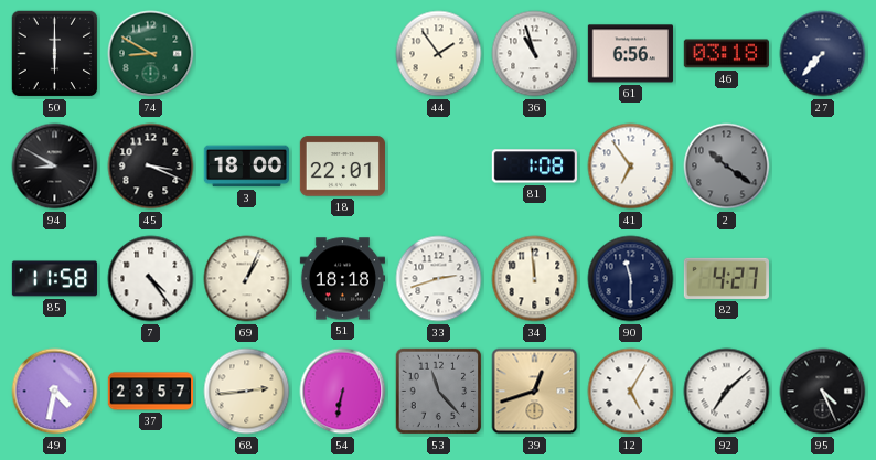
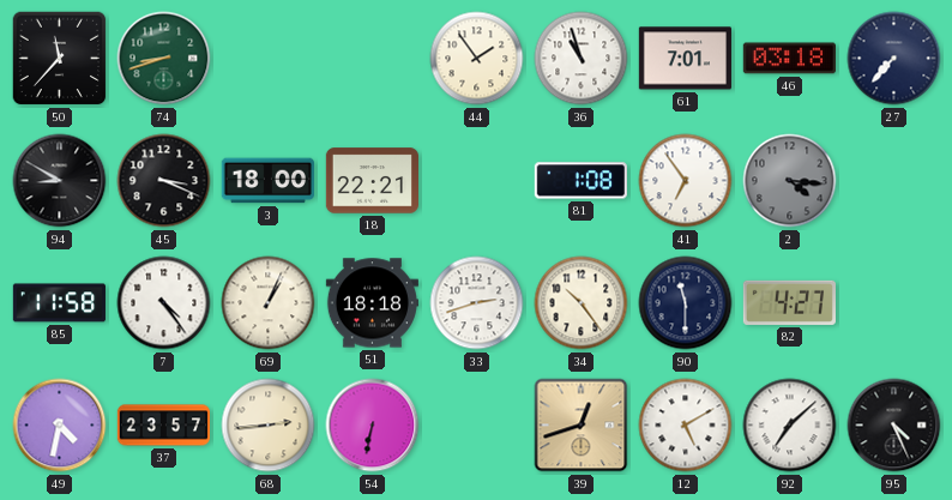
50: 6:00 -> 11:37 (60, 59)
74: 8:50 -> 8:42 (164, 59)
61: 6:56 -> 7:01 (685, 59)
18: 22:01 -> 22:21 (372, 181)
2: 10:21 -> 4:16 (790, 181)
34: 11:59 -> 10:24 (582, 303)
53: 11:23 -> none (439, 392)
12: 5:05 -> 5:10 (686, 426)
